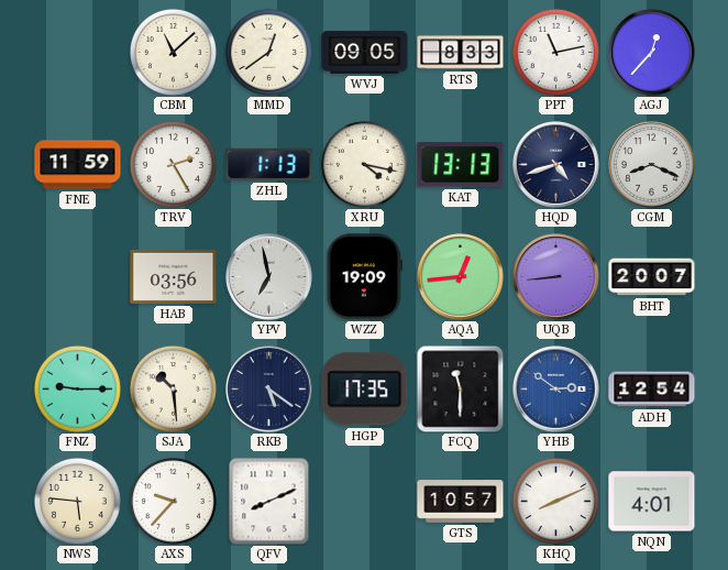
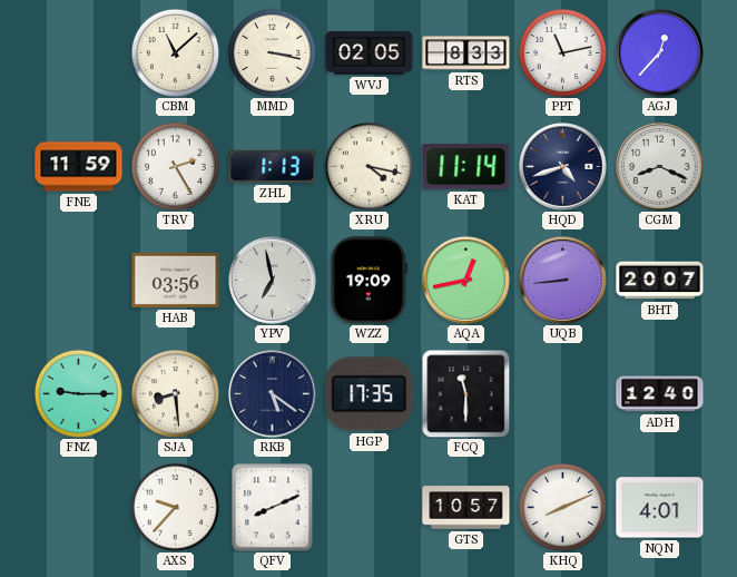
MMD: 12:39 -> 3:17 (272, 52)
WVJ: 09:05 -> 02:05 (370, 53)
KAT: 13:13 -> 11:14 (466, 167)
AQA: 12:44 -> 12:43 (466, 281)
SJA: 10:29 -> 8:29 (175, 393)
YHB: 2:51 -> none (556, 390)
ADH: 12:54 -> 12:40 (660, 394)
NWS: 5:46 -> none (77, 501)
